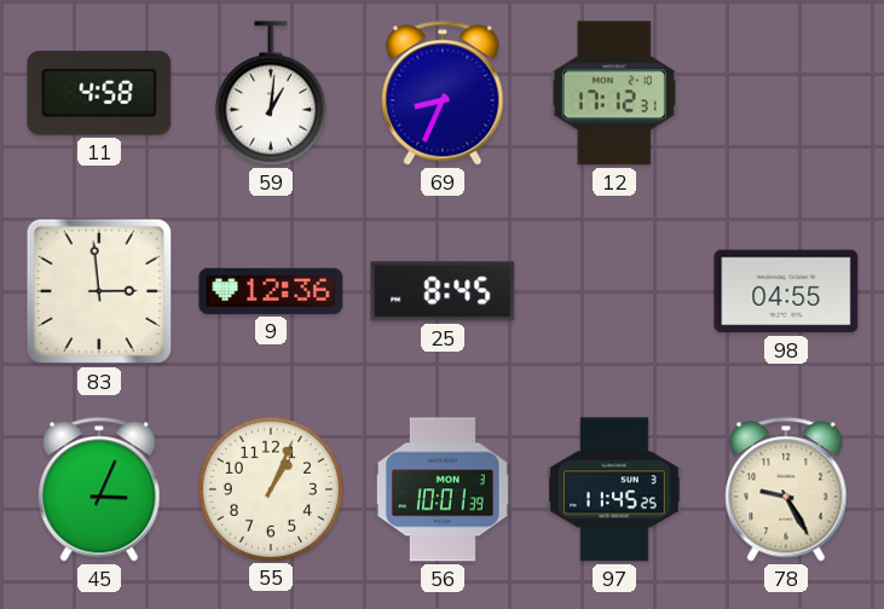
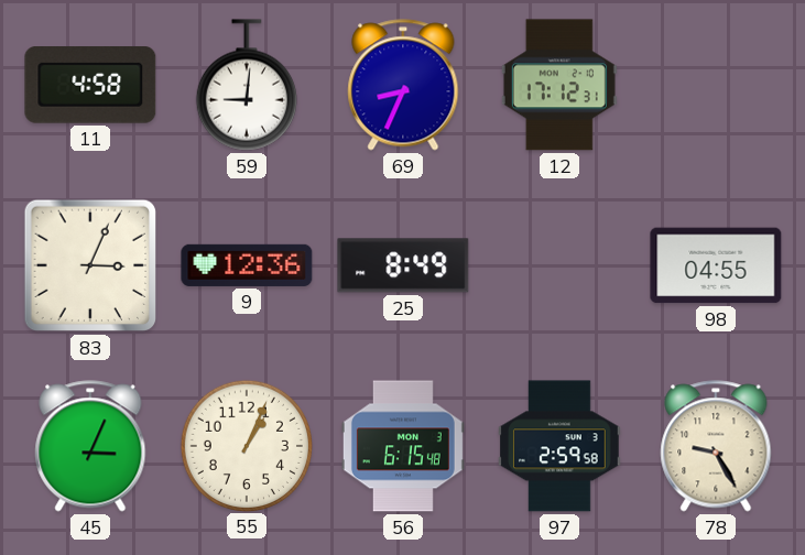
59: 1:01 -> 9:01 (247, 85)
83: 2:59 -> 3:04 (90, 265)
25: 8:45 -> 8:49 (403, 265)
56: 10:01 -> 6:15 (403, 446)
97: 11:45 -> 2:59 (561, 446)
